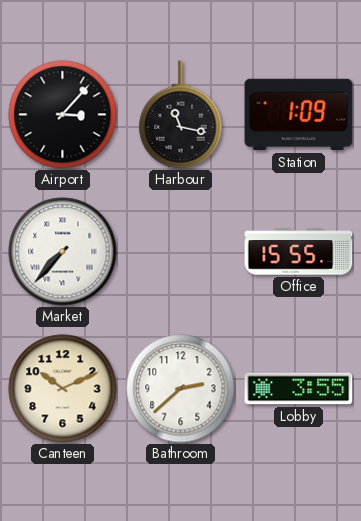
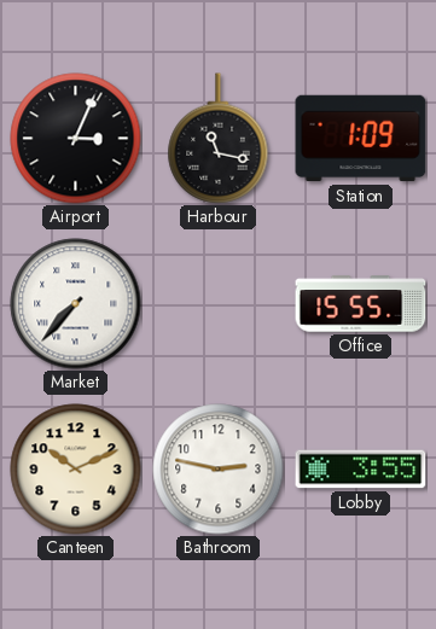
Airport: 3:07 -> 3:04 (76, 139)
Bathroom: 2:38 -> 2:47 (219, 470)
